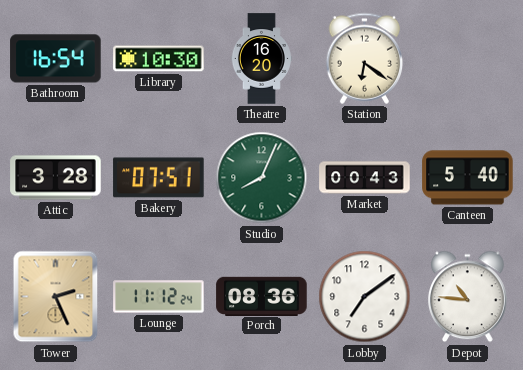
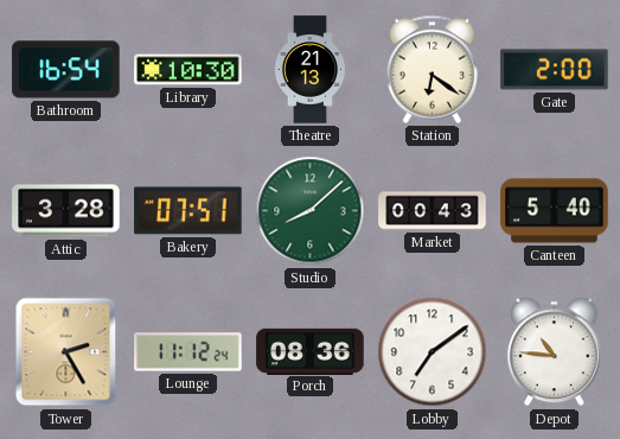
Theatre: 16:20 -> 21:13 (309, 70)
Gate: none -> 2:00 (555, 70)
Studio: 8:04 -> 8:08 (311, 211)
Tower: 2:26 -> 2:25 (66, 352)
